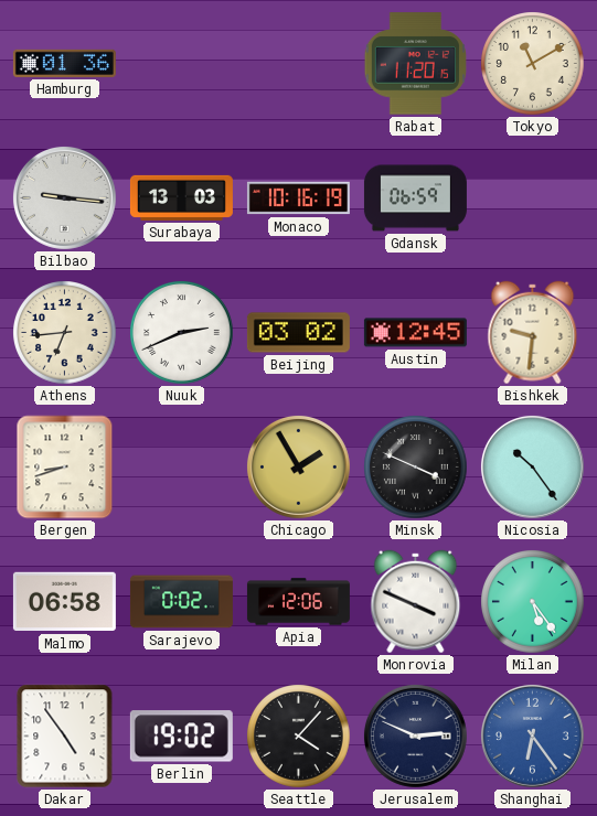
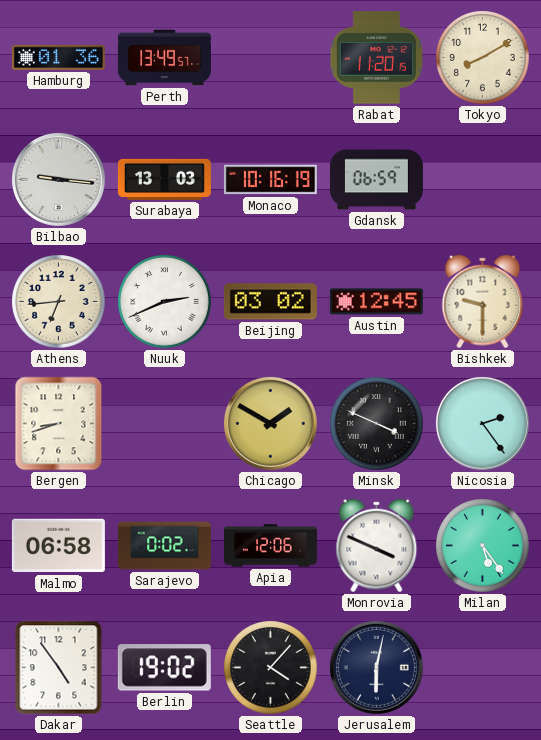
Perth: none -> 13:49 (164, 58)
Tokyo: 11:10 -> 8:10 (483, 58)
Bishkek: 9:31 -> 9:30 (483, 302)
Chicago: 1:55 -> 1:50 (270, 423)
Nicosia: 10:24 -> 2:24 (482, 423)
Jerusalem: 2:49 -> 6:02 (376, 667)
Shanghai: 6:24 -> none (532, 736)
